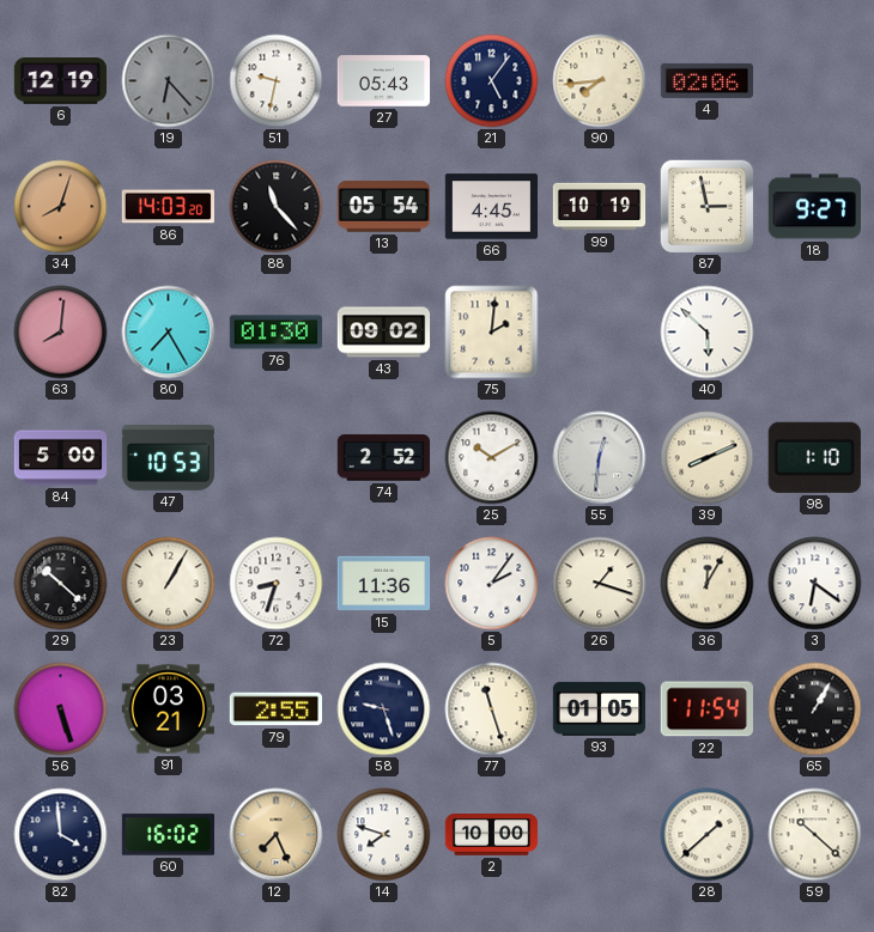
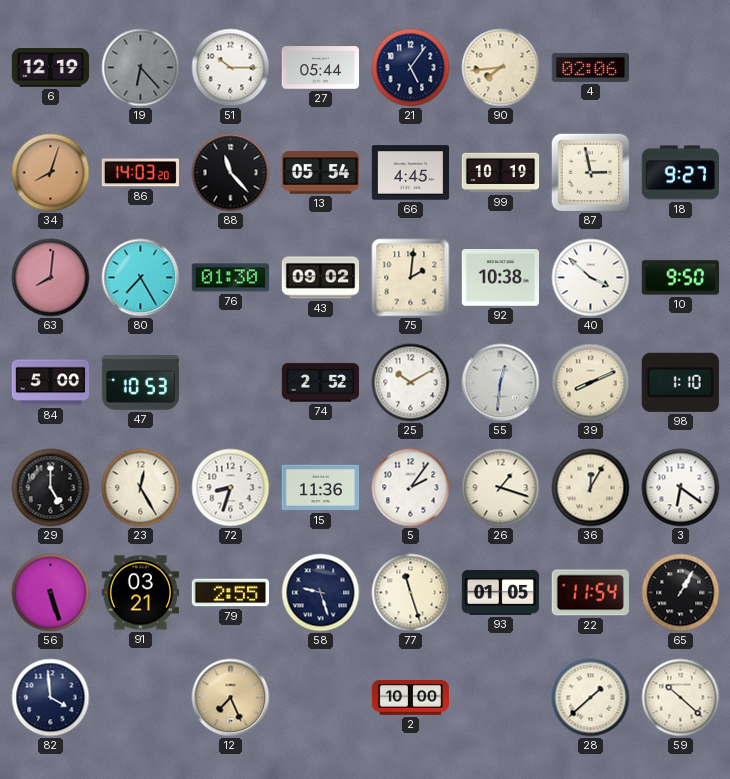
51: 9:32 -> 10:15 (231, 68)
27: 05:43 -> 05:44 (321, 68)
92: none -> 10:38 (500, 278)
40: 5:52 -> 3:52 (591, 278)
10: none -> 9:50 (680, 278)
29: 10:22 -> 5:00 (51, 488)
23: 1:05 -> 12:25 (141, 488)
60: 16:02 -> none (168, 835)
14: 7:48 -> none (384, 835)
